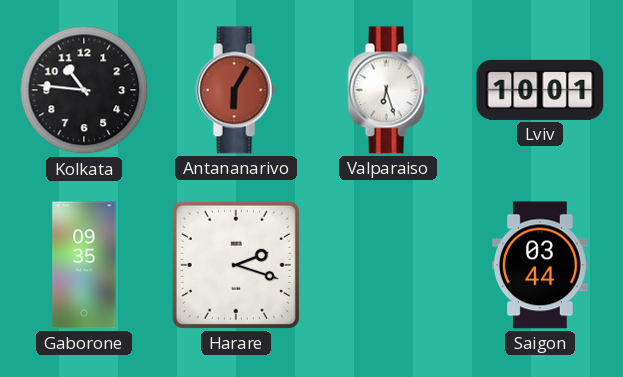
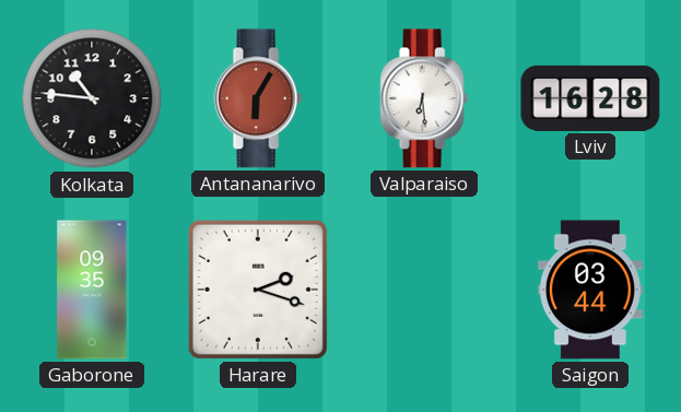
Valparaiso: 6:27 -> 6:29 (424, 98)
Lviv: 10:01 -> 16:28 (590, 98)
